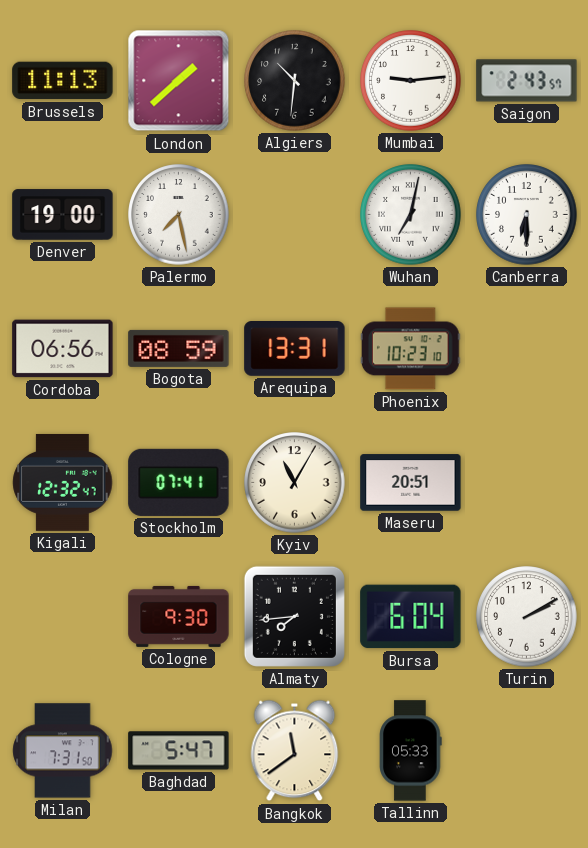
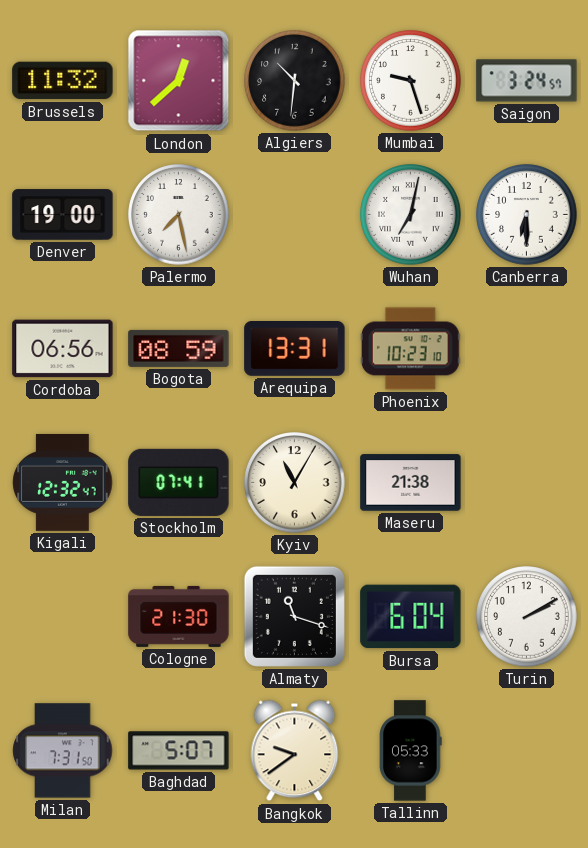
Brussels: 11:13 -> 11:32 (63, 81)
London: 1:38 -> 12:38 (179, 81)
Mumbai: 9:14 -> 9:27 (411, 81)
Saigon: 2:43 -> 3:24 (527, 81)
Maseru: 20:51 -> 21:38 (411, 483)
Cologne: 9:30 -> 21:30 (179, 616)
Almaty: 7:44 -> 11:18 (294, 616)
Baghdad: 5:47 -> 5:07 (179, 751)
Bangkok: 11:39 -> 9:39 (295, 751)
